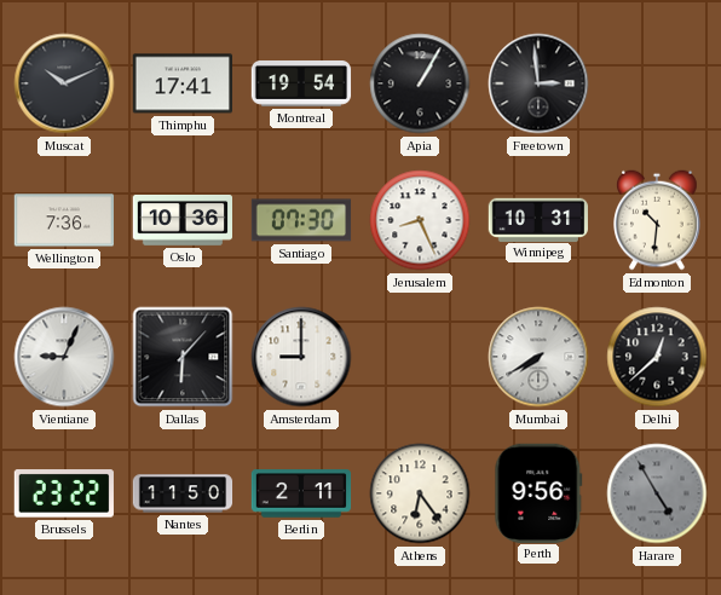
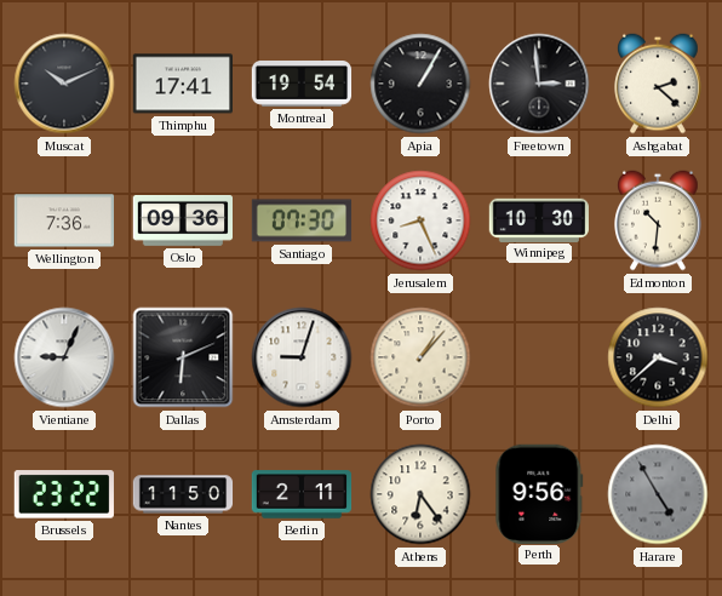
Ashgabat: none -> 2:22 (659, 84)
Oslo: 10:36 -> 09:36 (182, 220)
Winnipeg: 10:31 -> 10:30 (538, 219)
Dallas: 6:07 -> 6:11 (183, 357)
Amsterdam: 9:00 -> 9:03 (302, 357)
Porto: none -> 1:07 (420, 357)
Mumbai: 7:40 -> none (538, 357)
Delhi: 12:38 -> 3:38 (658, 357)
